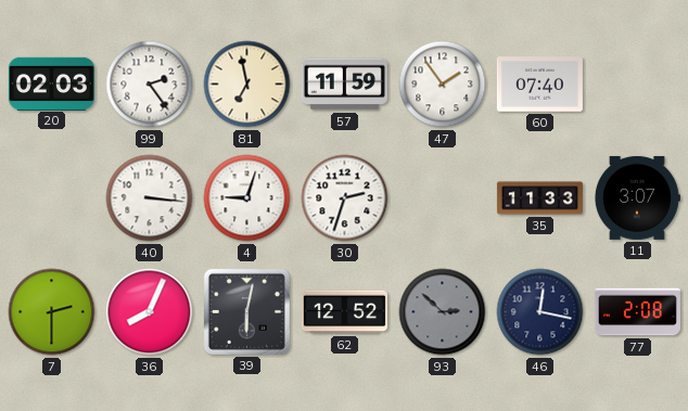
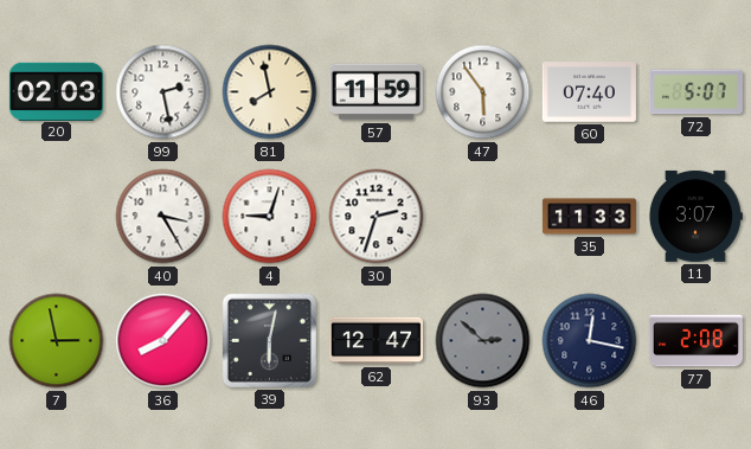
99: 2:24 -> 2:28 (163, 92)
81: 6:58 -> 7:58 (270, 92)
47: 1:54 -> 5:54 (483, 92)
72: none -> 5:07 (695, 92)
40: 3:16 -> 3:25 (163, 217)
7: 2:30 -> 2:58 (57, 341)
36: 8:04 -> 8:07 (163, 341)
62: 12:52 -> 12:47 (375, 341)
